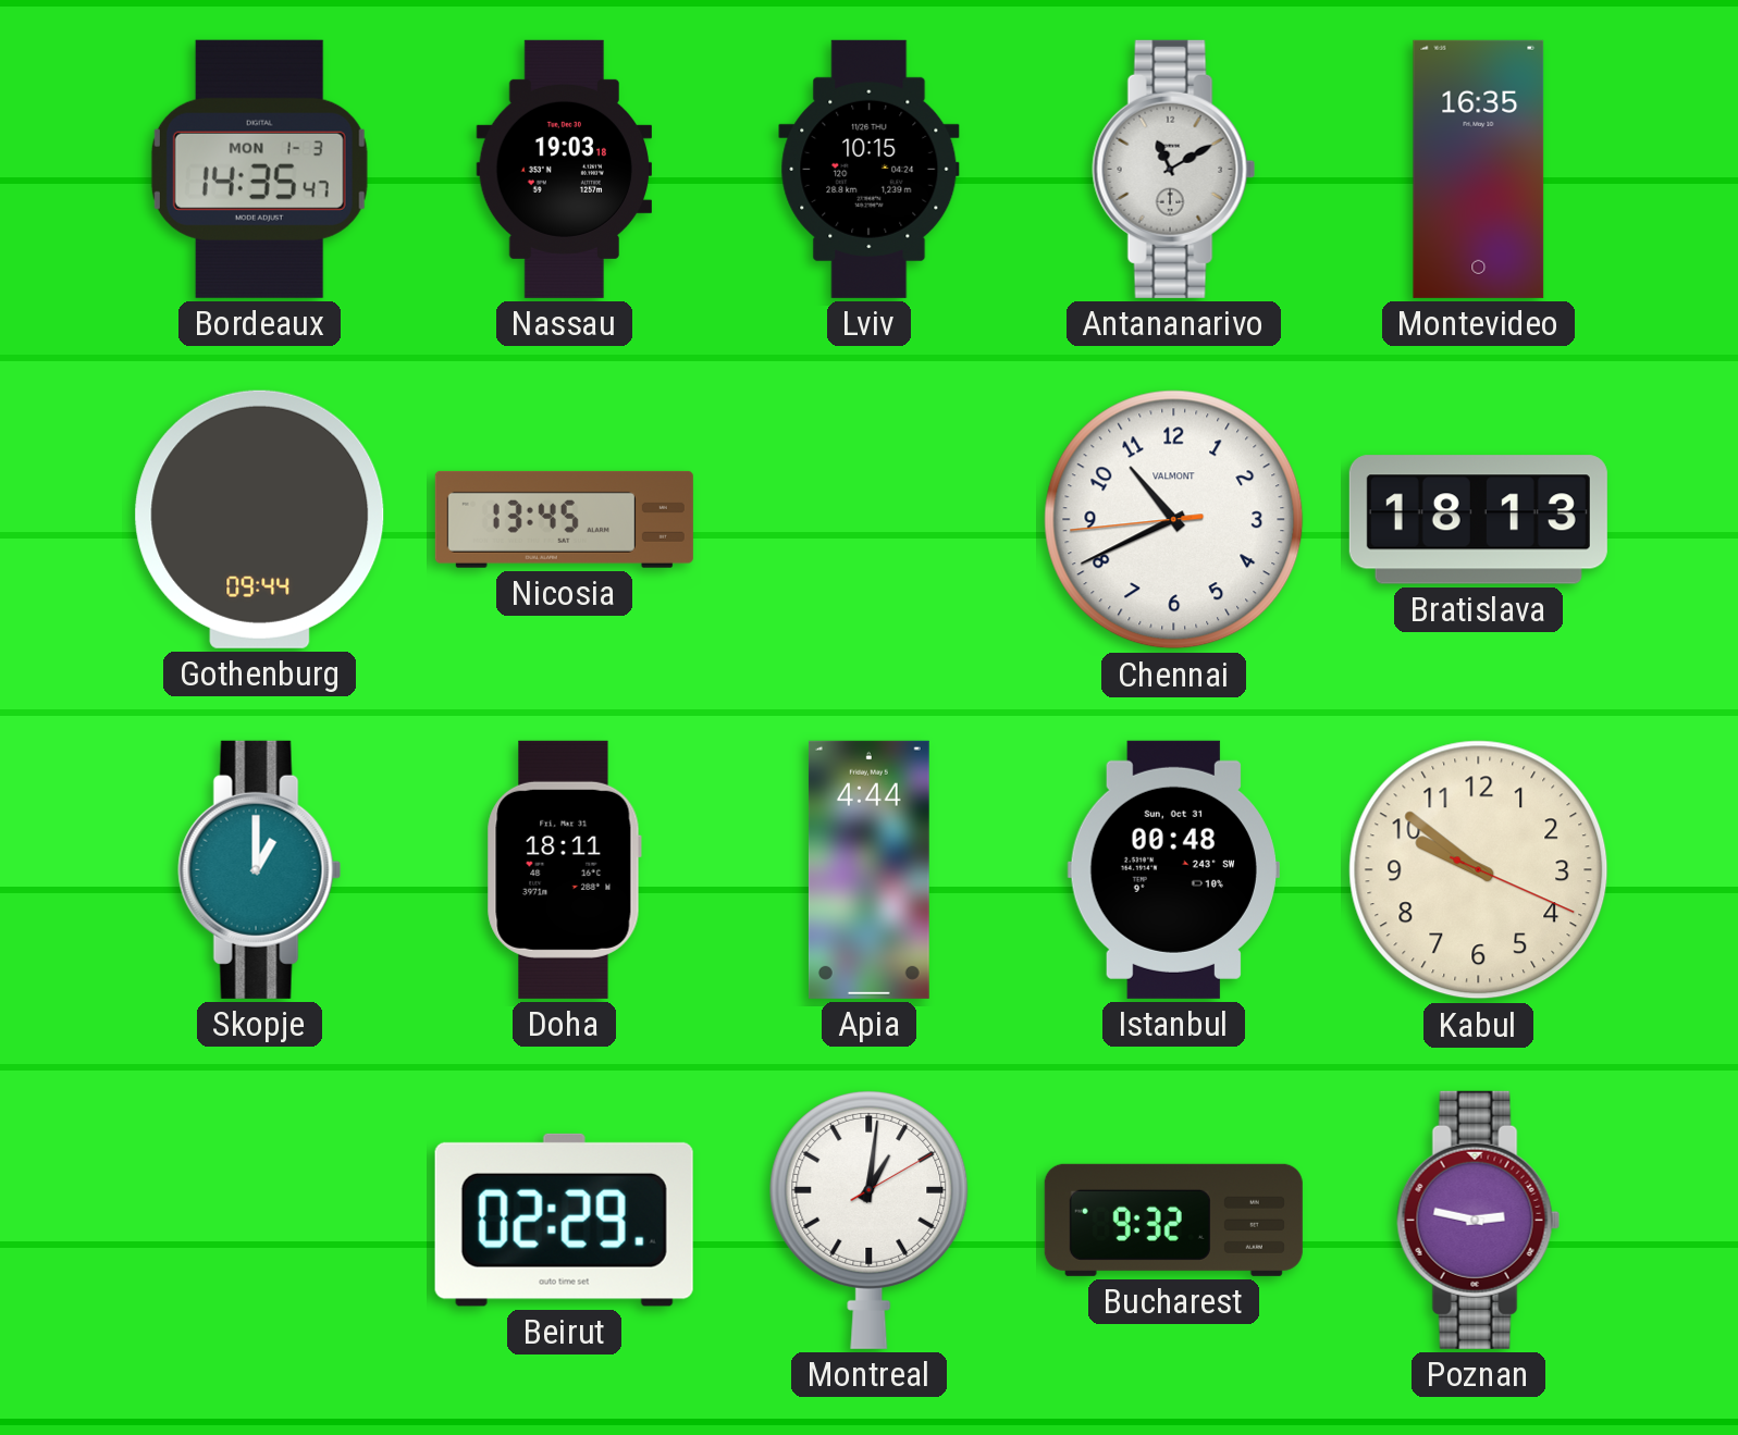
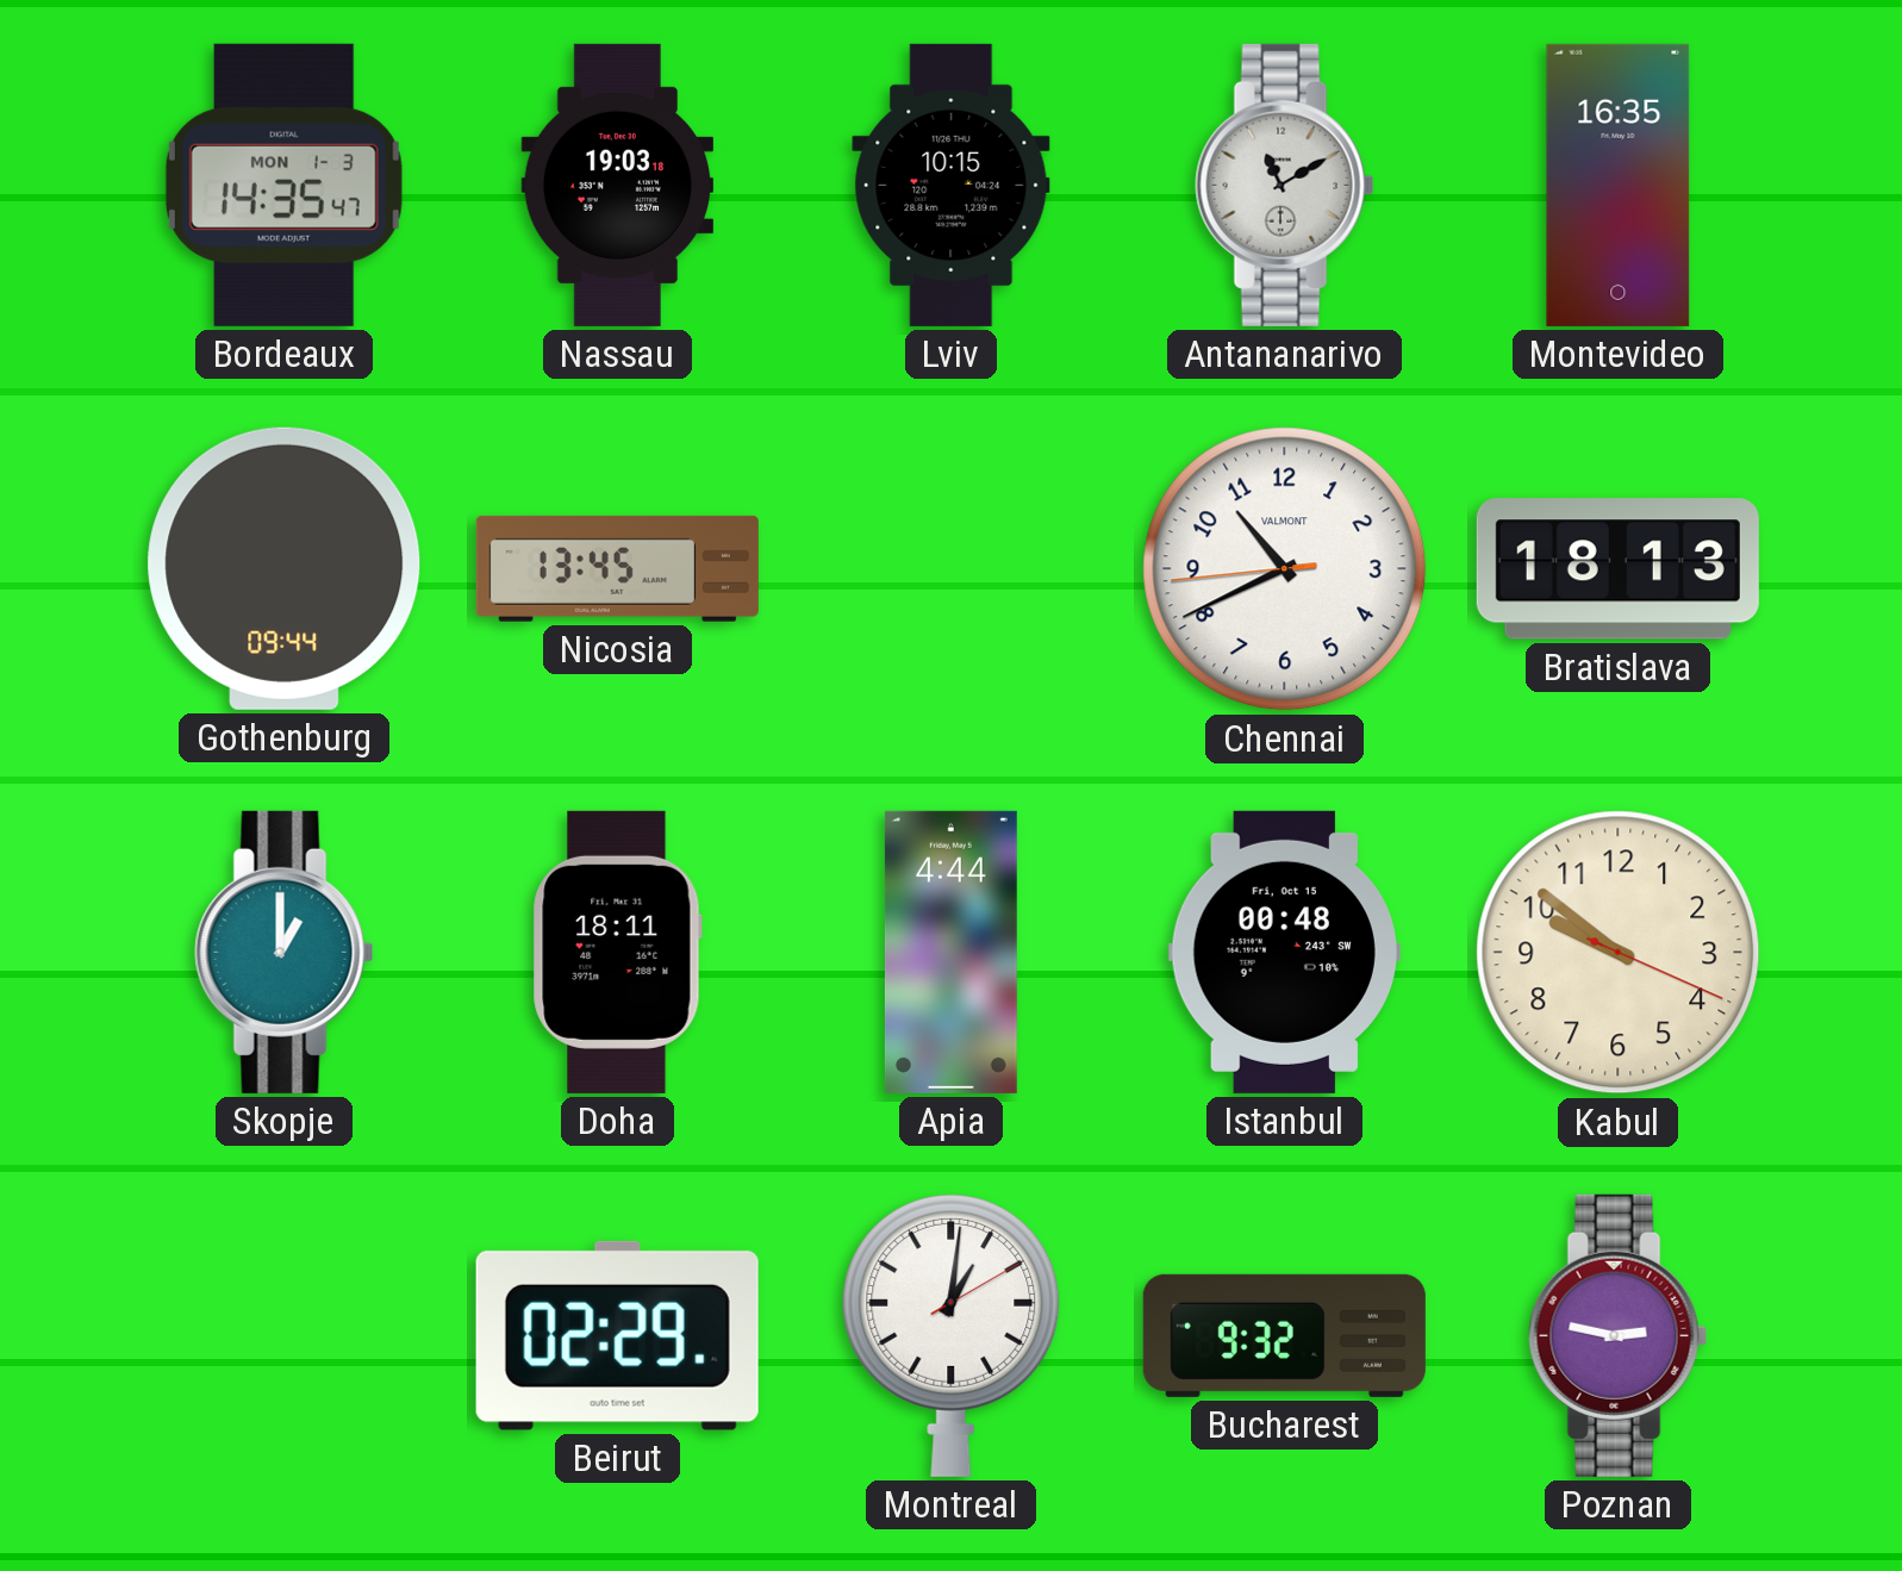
Istanbul date: Sun, Oct 31 -> Fri, Oct 15 (1284, 952)
